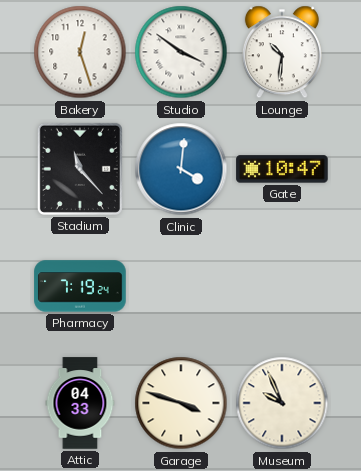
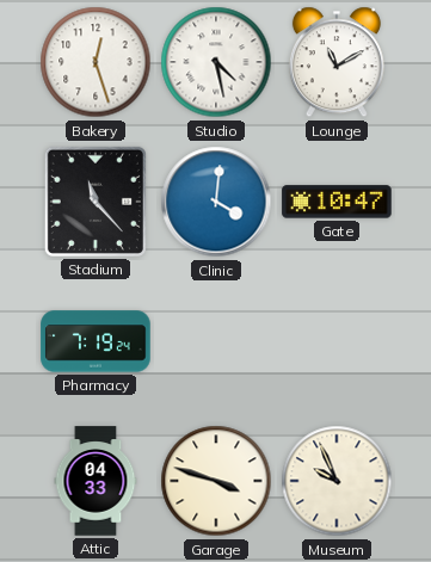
Studio: 3:51 -> 4:28 (216, 62)
Lounge: 10:31 -> 11:10 (337, 62)
